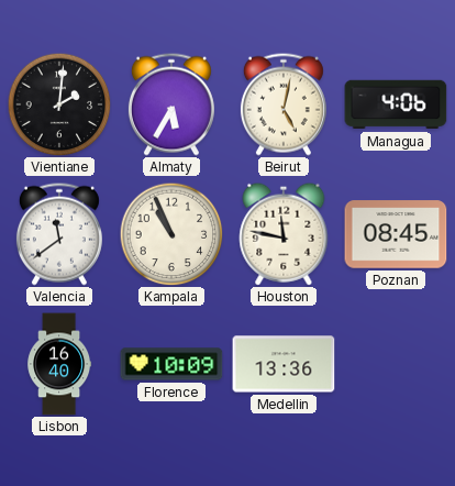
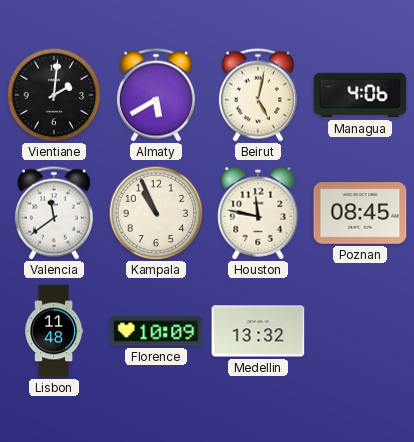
Almaty: 5:35 -> 5:40 (156, 95)
Lisbon: 16:40 -> 11:48 (54, 331)
Medellin: 13:36 -> 13:32 (258, 331)
